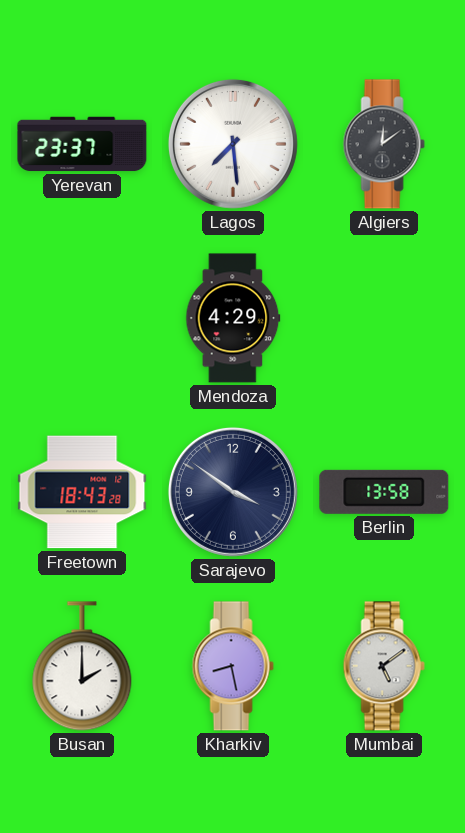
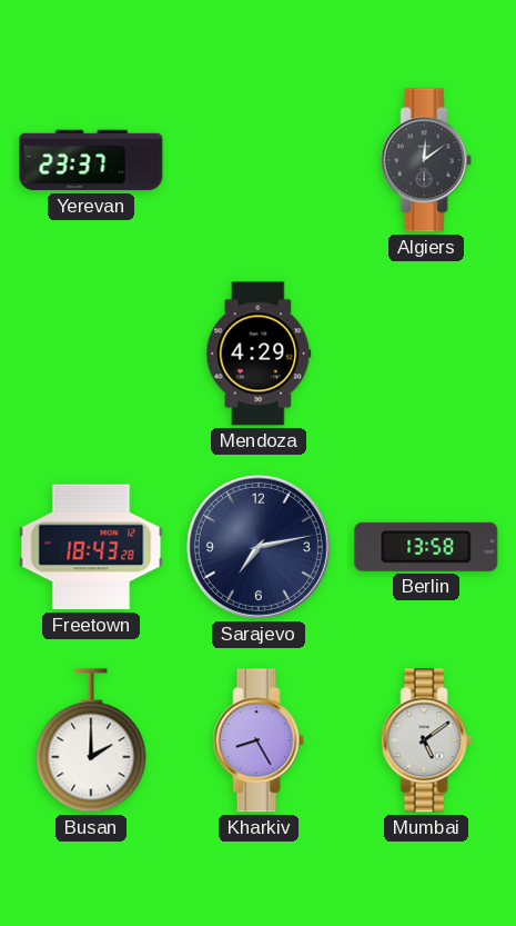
Lagos: 7:29 -> none (233, 144)
Sarajevo: 3:51 -> 7:13 (259, 547)
Kharkiv: 8:28 -> 8:25 (259, 740)
